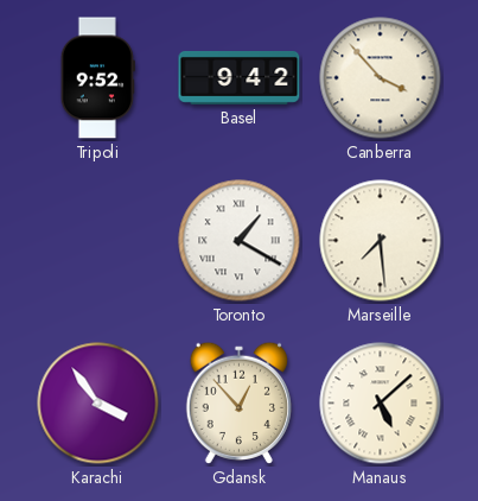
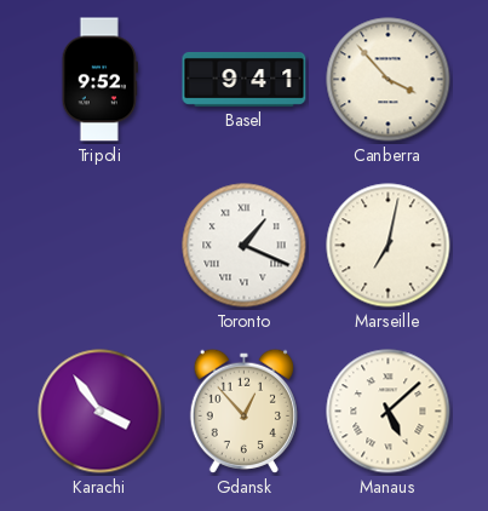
Basel: 9:42 -> 9:41 (245, 79)
Toronto: 1:20 -> 1:19 (245, 246)
Marseille: 7:29 -> 7:02 (389, 246)
